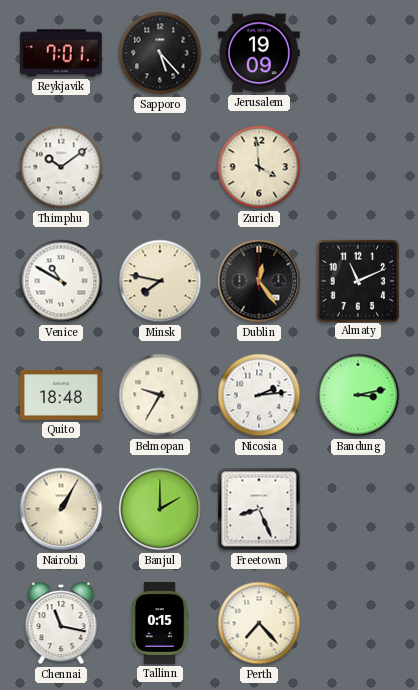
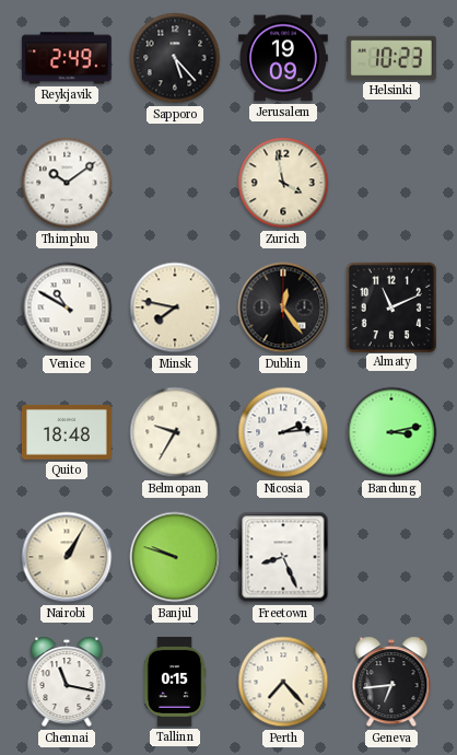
Reykjavik: 7:01 -> 2:49 (67, 58)
Helsinki: none -> 10:23 (391, 58)
Zurich: 3:59 -> 3:58 (283, 183)
Banjul: 2:00 -> 9:48 (175, 557)
Geneva: none -> 6:44 (391, 682)
